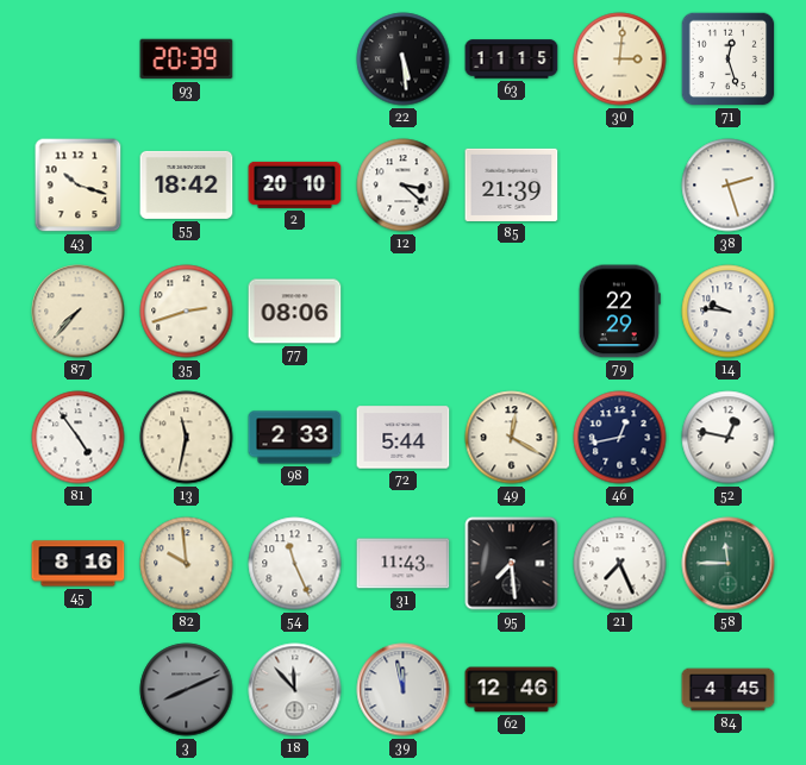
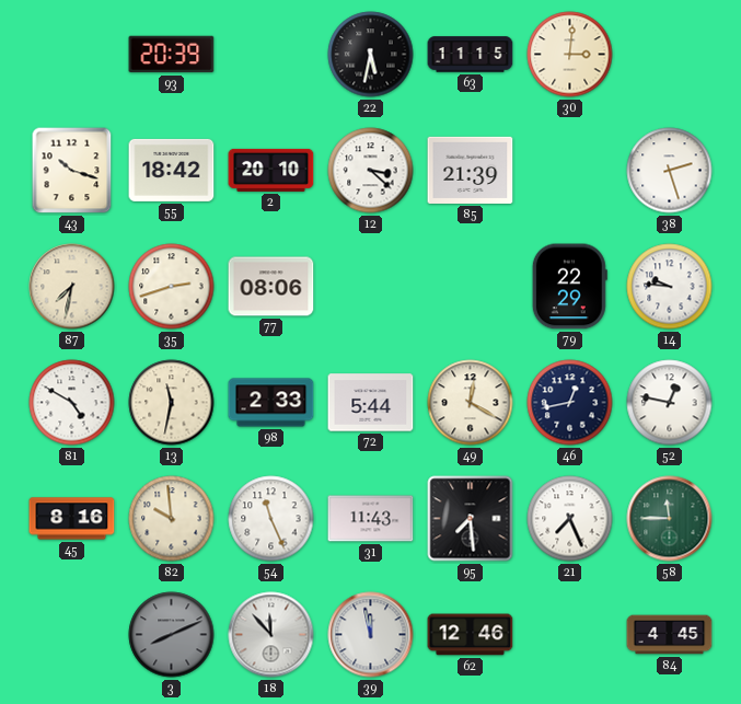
22: 5:29 -> 5:32 (371, 55)
71: 12:27 -> none (729, 59)
87: 7:37 -> 7:32 (72, 287)
81: 4:54 -> 4:50 (72, 403)
